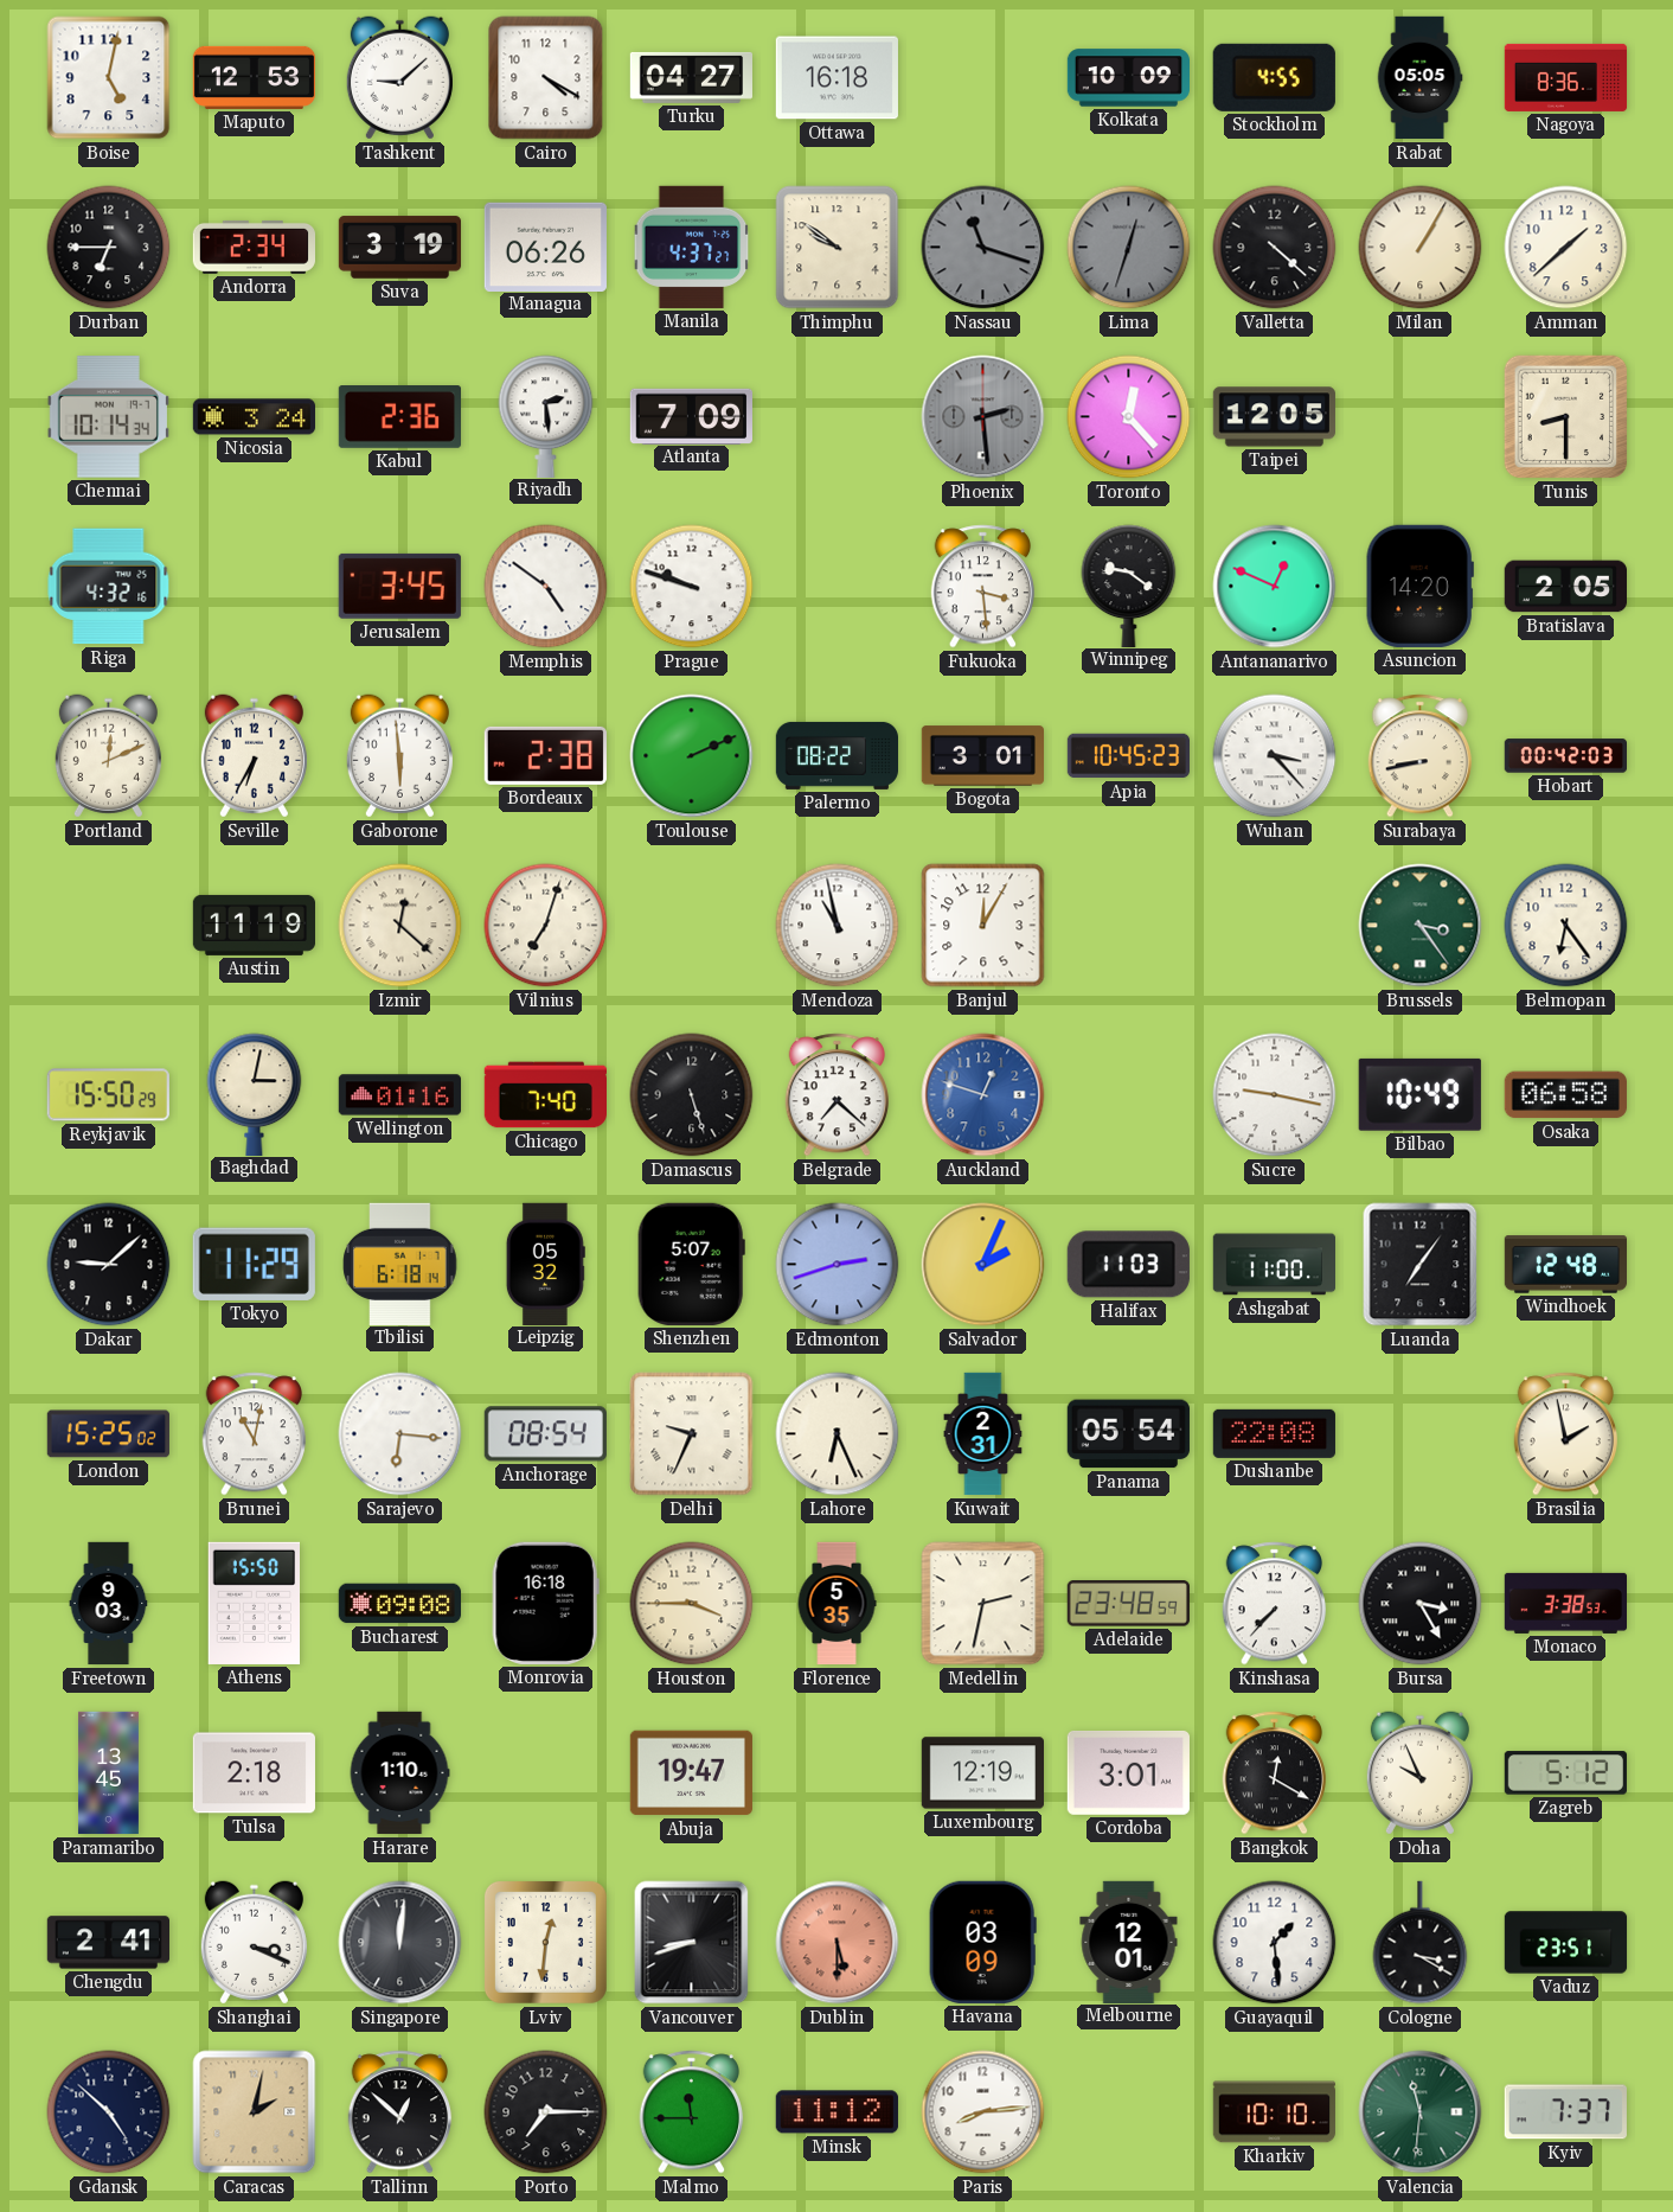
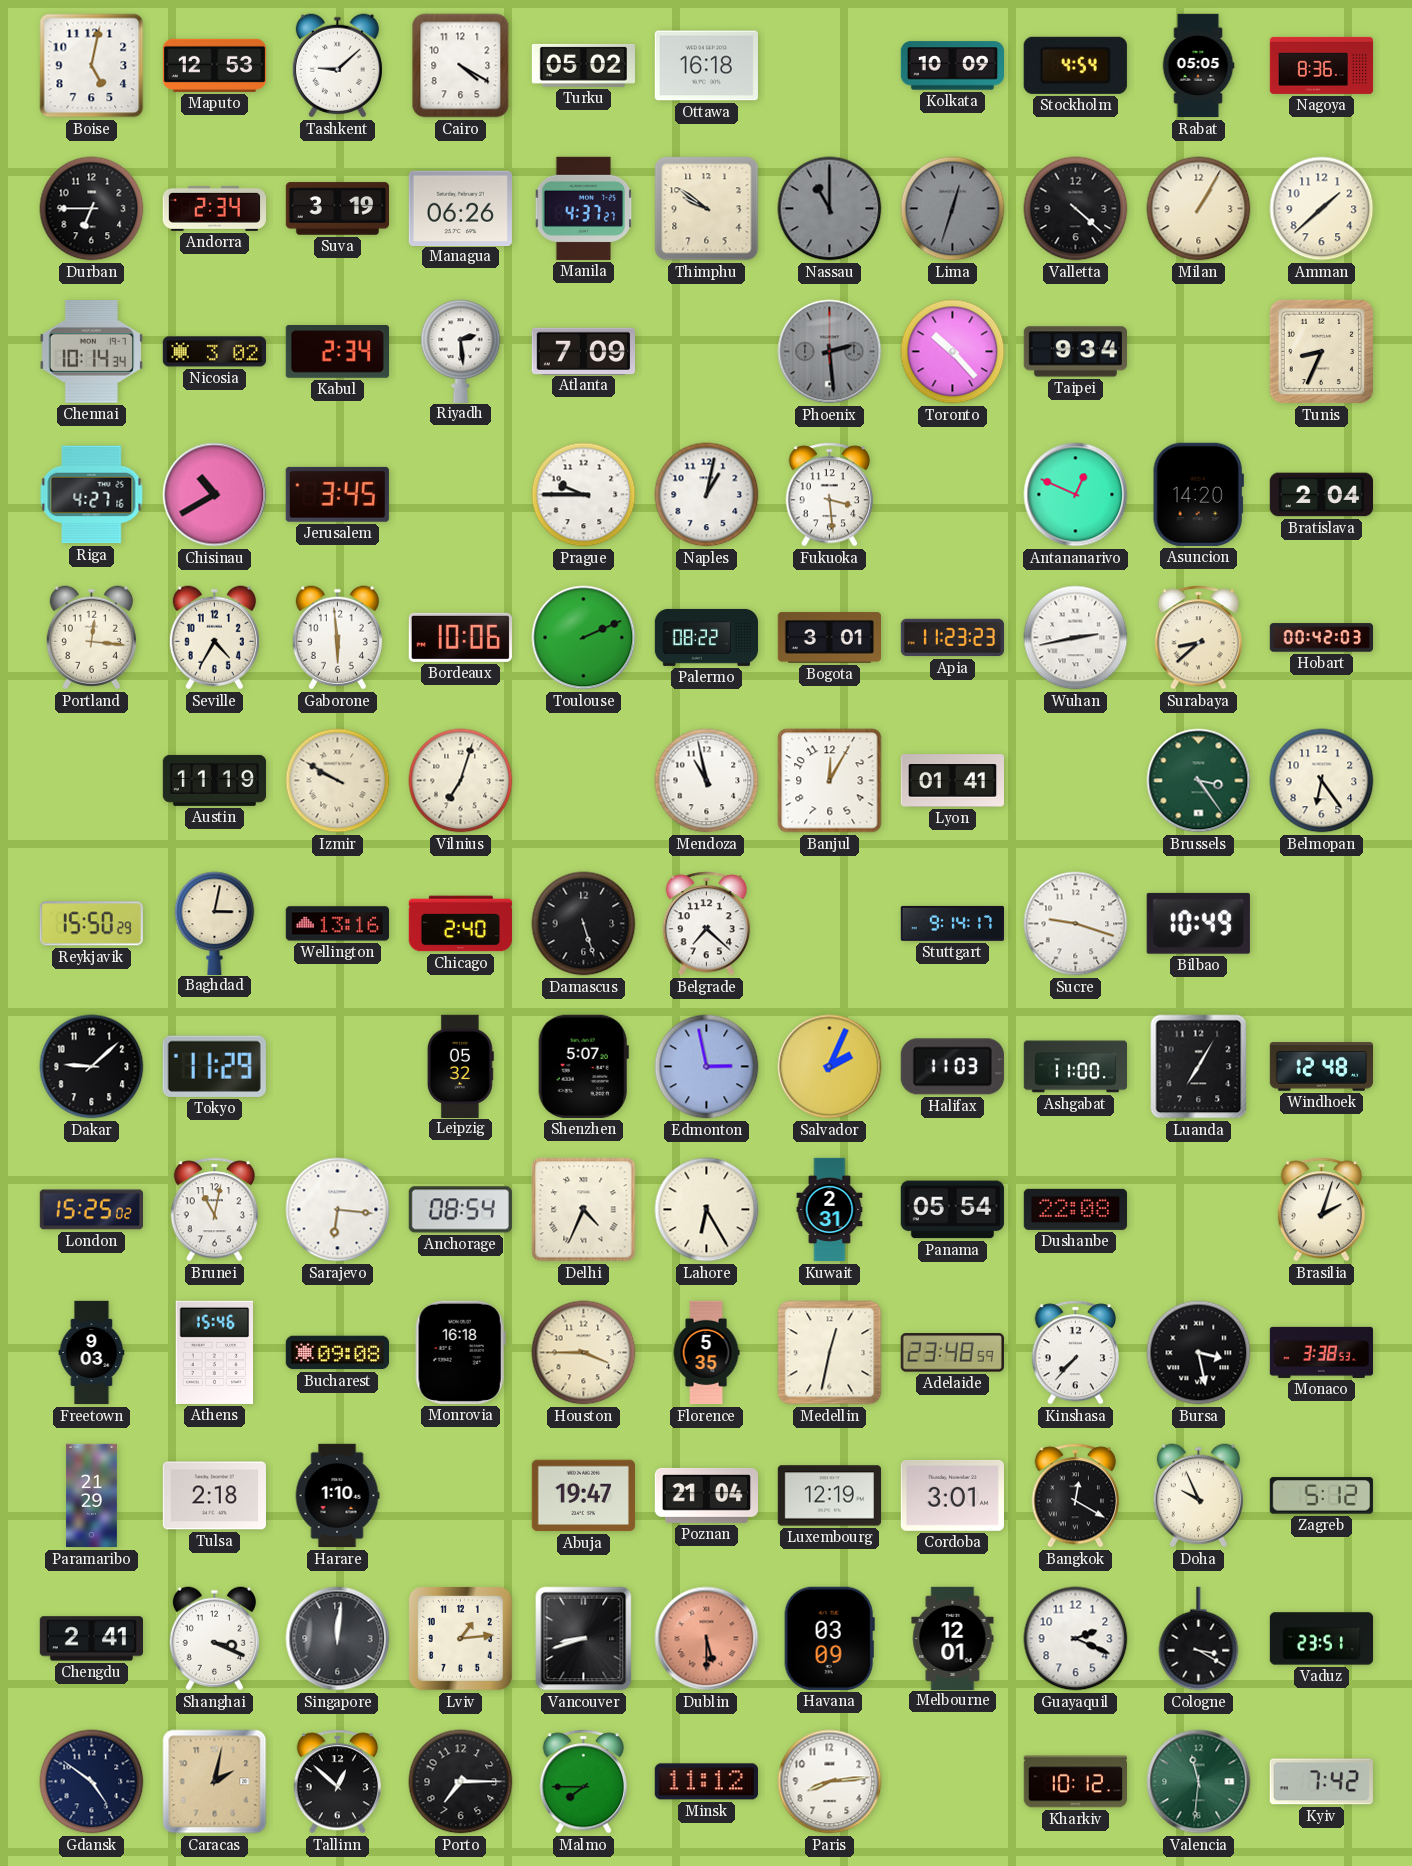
Turku: 04:27 -> 05:02 (583, 65)
Stockholm: 4:55 -> 4:54 (1075, 65)
Nassau: 11:18 -> 11:00 (830, 209)
Nicosia: 3:24 -> 3:02 (214, 352)
Kabul: 2:36 -> 2:34 (337, 352)
Toronto: 12:23 -> 10:23 (953, 352)
Taipei: 12:05 -> 9:34 (1075, 352)
Tunis: 8:30 -> 8:34 (1322, 352)
Riga: 4:32 -> 4:27 (92, 495)
Chisinau: none -> 10:40 (215, 495)
Memphis: 4:51 -> none (546, 587)
Prague: 9:48 -> 9:45 (584, 495)
Naples: none -> 1:02 (707, 495)
Winnipeg: 9:21 -> none (1129, 586)
Bratislava: 2:05 -> 2:04 (1321, 495)
Portland: 12:11 -> 12:16 (91, 638)
Seville: 6:35 -> 4:35 (214, 638)
Bordeaux: 2:38 -> 10:06 (460, 637)
Apia: 10:45 -> 11:23 (952, 638)
Wuhan: 3:23 -> 2:43 (1076, 638)
Surabaya: 8:43 -> 8:38 (1199, 638)
Izmir: 12:22 -> 9:50 (338, 781)
Lyon: none -> 01:41 (952, 781)
Wellington: 01:16 -> 13:16 (337, 924)
Chicago: 7:40 -> 2:40 (460, 924)
Auckland: 12:48 -> none (983, 1095)
Stuttgart: none -> 9:14 (952, 923)
Sucre: 9:17 -> 9:18 (1076, 924)
Osaka: 06:58 -> none (1565, 1095)
Tbilisi: 6:18 -> none (400, 1264)
Edmonton: 2:42 -> 2:58 (707, 1067)
Luanda: 7:06 -> 7:05 (1199, 1067)
Delhi: 9:34 -> 4:34 (584, 1210)
Lahore: 6:26 -> 6:25 (707, 1210)
Brasilia: 1:58 -> 2:03 (1322, 1210)
Athens: 15:50 -> 15:46 (214, 1352)
Medellin: 2:32 -> 12:32 (830, 1353)
Bursa: 3:25 -> 3:28 (1199, 1353)
Paramaribo: 13:45 -> 21:29 (91, 1496)
Poznan: none -> 21:04 (706, 1495)
Lviv: 12:31 -> 1:14 (460, 1638)
Guayaquil: 1:29 -> 2:19 (1076, 1639)
Gdansk: 4:52 -> 4:51 (92, 1782)
Malmo: 11:45 -> 7:45 (584, 1782)
Kharkiv: 10:10 -> 10:12 (1075, 1782)
Kyiv: 7:37 -> 7:42 (1321, 1782)
